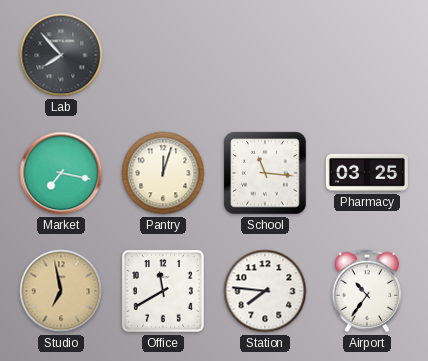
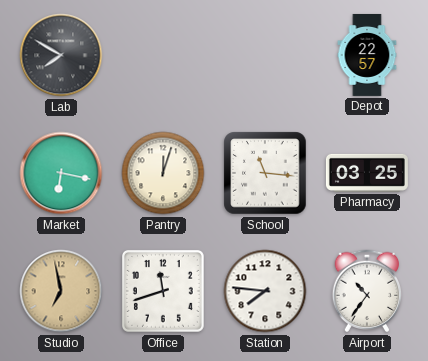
Lab: 7:53 -> 7:50 (61, 55)
Depot: none -> 22:57 (367, 55)
Market: 7:17 -> 6:17 (61, 173)
Office: 11:40 -> 11:42 (163, 291)
